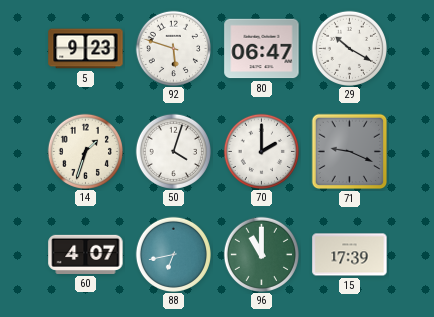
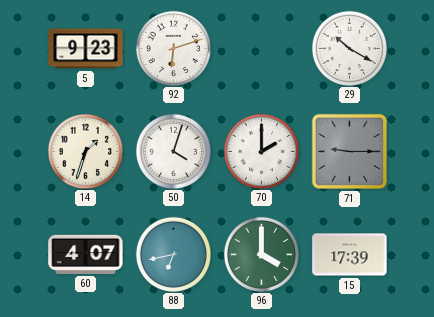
92: 5:48 -> 6:12 (173, 48)
80: 06:47 -> none (262, 49)
71: 9:19 -> 9:15 (350, 152)
96: 11:00 -> 4:00 (261, 254)
